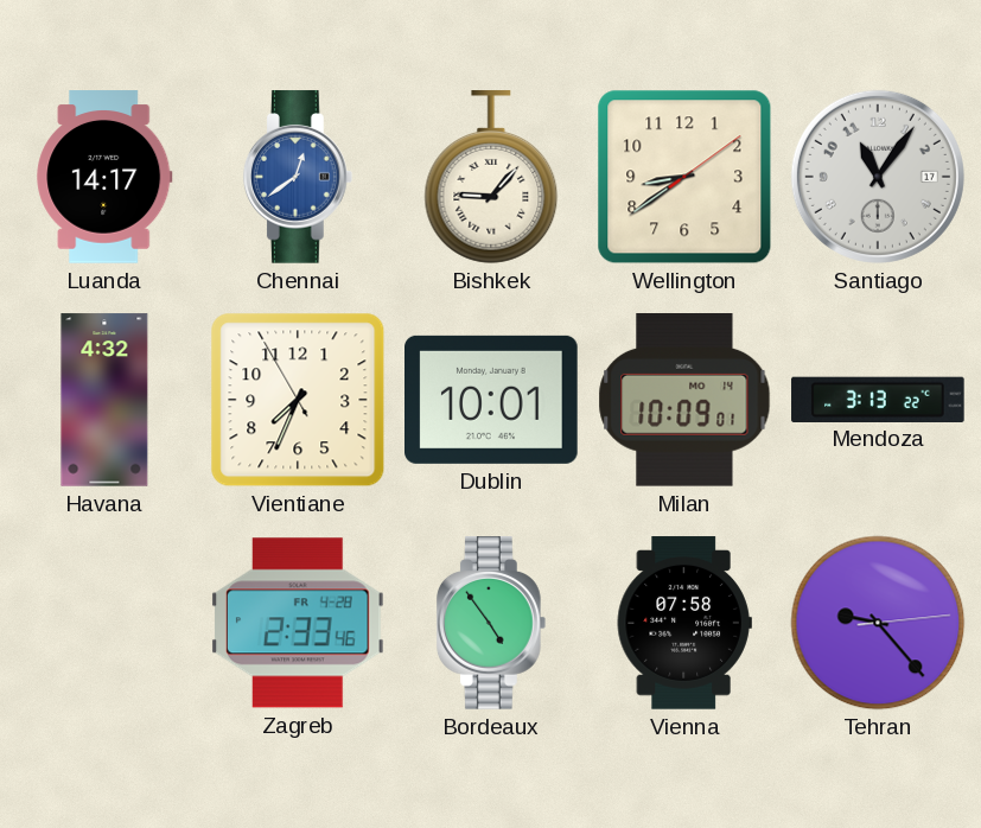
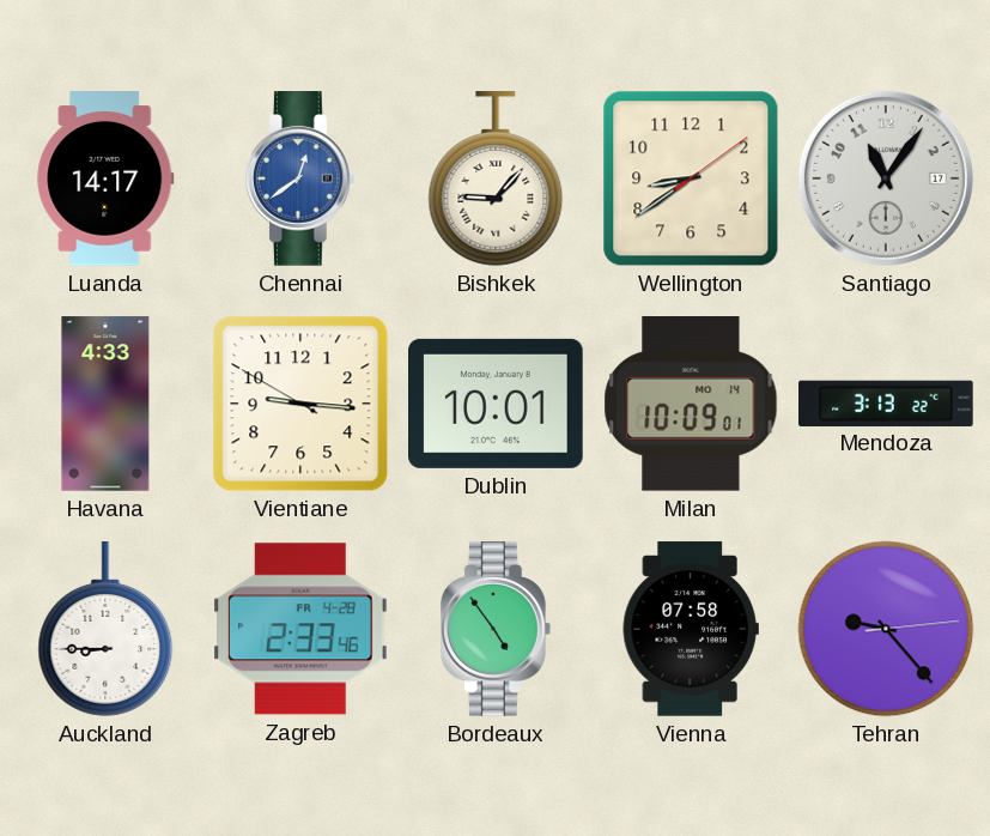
Havana: 4:32 -> 4:33 (105, 404)
Vientiane: 7:33 -> 9:15 (300, 404)
Auckland: none -> 8:45 (105, 629)
